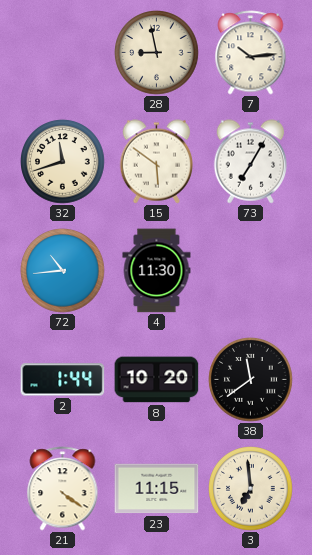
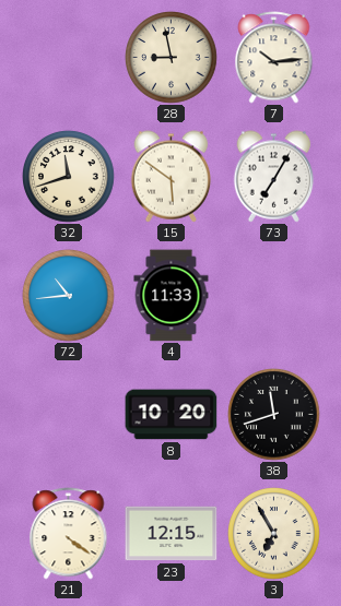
4: 11:30 -> 11:33 (172, 296)
2: 1:44 -> none (63, 380)
38: 11:39 -> 11:42 (274, 415)
23: 11:15 -> 12:15 (172, 534)
3: 6:59 -> 6:55 (274, 534)
